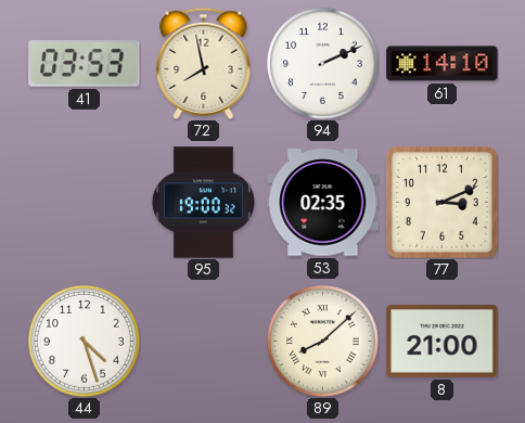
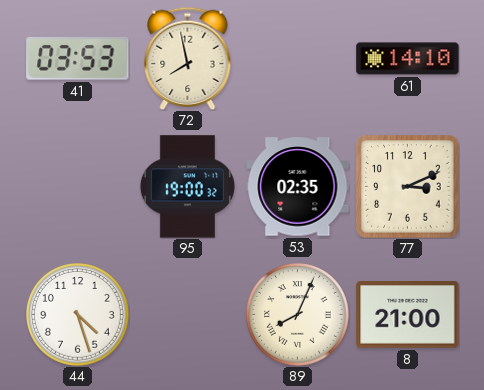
94: 2:11 -> none (323, 64)
89: 8:08 -> 8:04 (298, 315)
